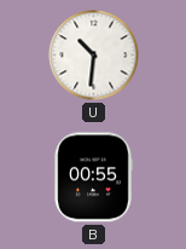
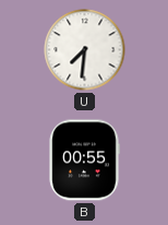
U: 10:31 -> 7:31 (85, 50)
